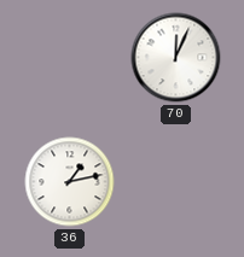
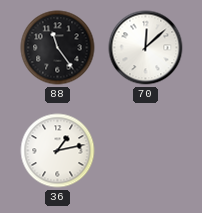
88: none -> 11:24 (58, 48)
70: 12:04 -> 12:08 (146, 48)
